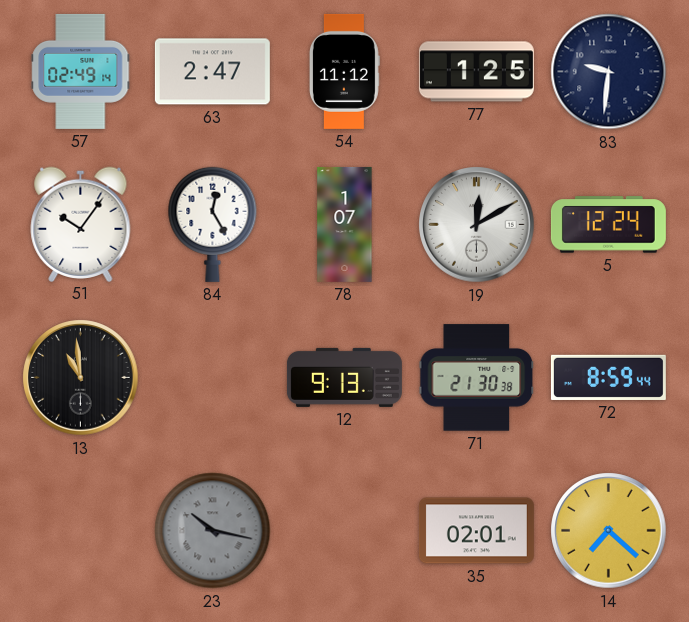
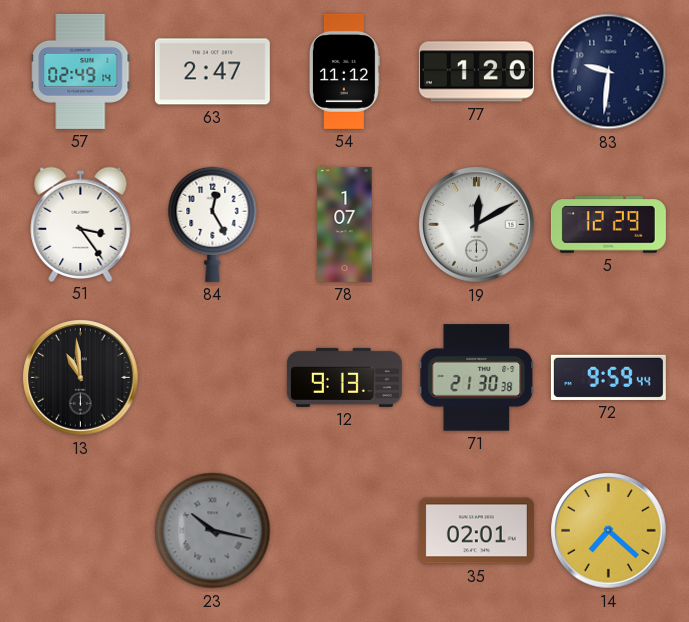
77: 1:25 -> 1:20 (476, 72)
51: 10:06 -> 3:24 (81, 224)
5: 12:24 -> 12:29 (608, 225)
72: 8:59 -> 9:59 (608, 377)
